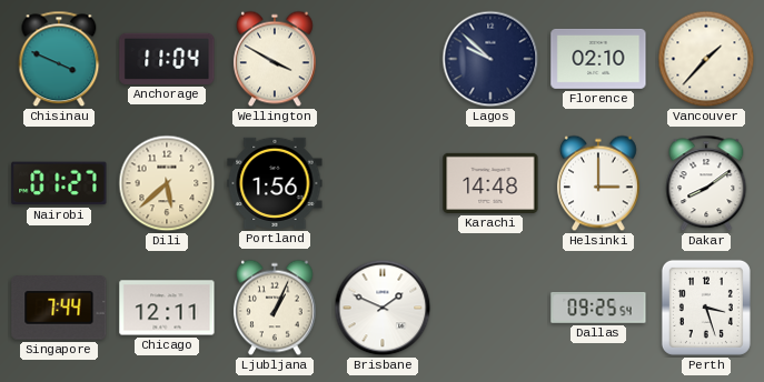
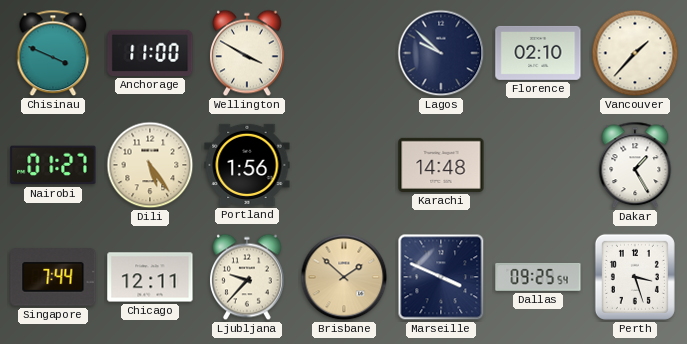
Anchorage: 11:04 -> 11:00 (150, 53)
Dili: 5:38 -> 5:24 (150, 165)
Helsinki: 3:00 -> none (598, 183)
Dakar: 8:09 -> 1:25 (635, 165)
Ljubljana: 1:04 -> 9:37 (247, 277)
Brisbane: 1:49 -> 1:52 (344, 277)
Brisbane dial: white -> champagne (344, 277)
Marseille: none -> 3:49 (441, 277)
